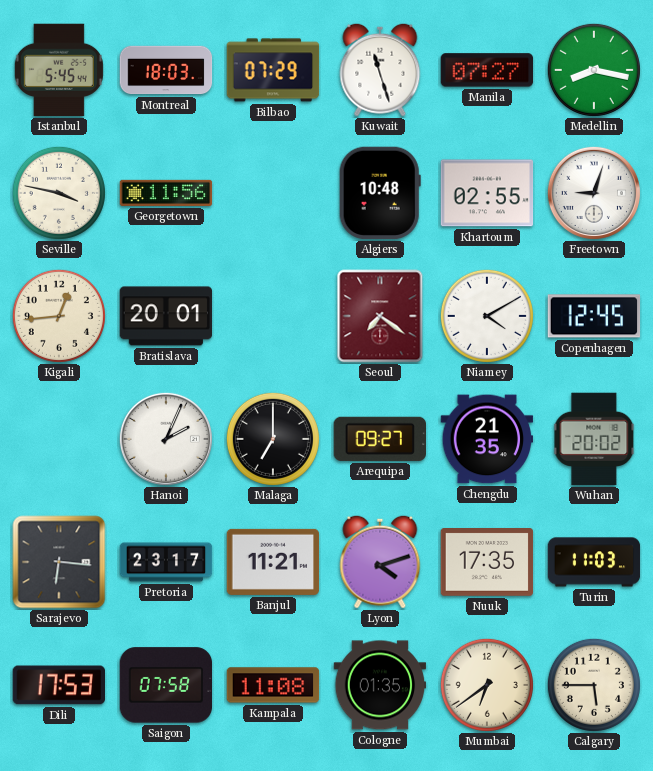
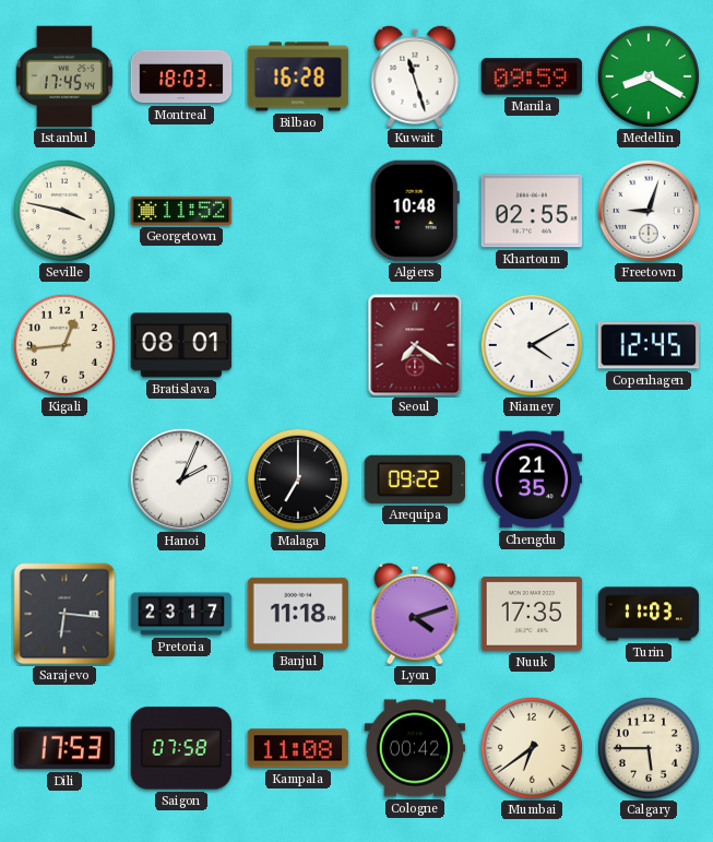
Istanbul: 5:45 -> 17:45 (64, 76)
Bilbao: 07:29 -> 16:28 (298, 76)
Manila: 07:27 -> 09:59 (532, 76)
Medellin: 8:17 -> 8:20 (649, 76)
Georgetown: 11:56 -> 11:52 (181, 211)
Bratislava: 20:01 -> 08:01 (181, 345)
Arequipa: 09:27 -> 09:22 (414, 479)
Wuhan: 20:02 -> none (594, 439)
Banjul: 11:21 -> 11:18 (298, 614)
Cologne: 01:35 -> 00:42 (415, 748)
